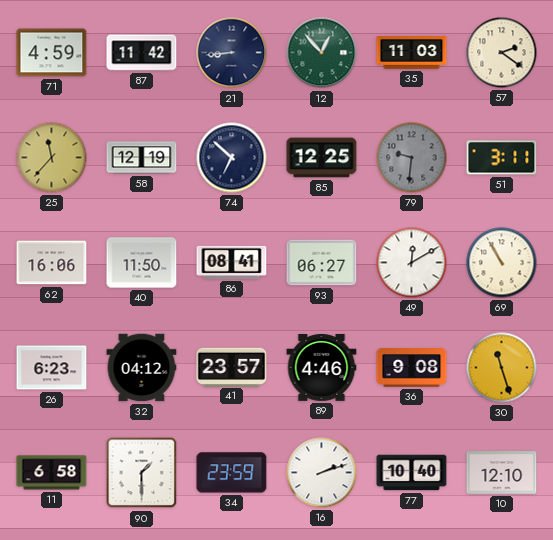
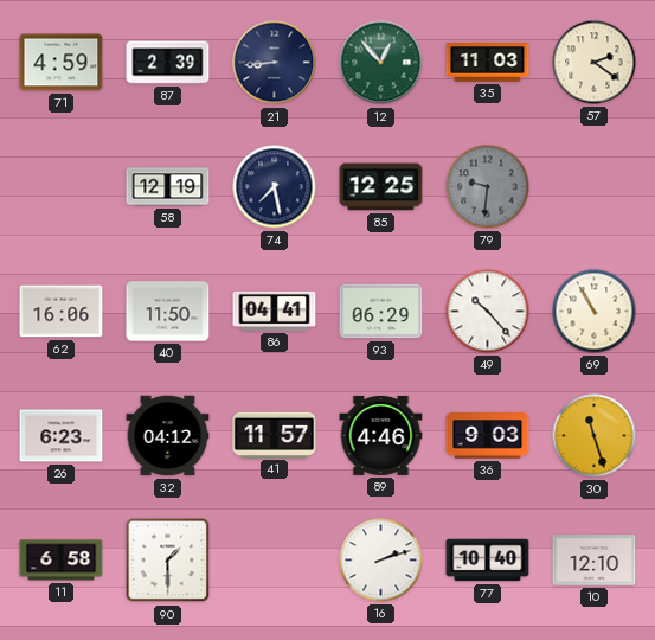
87: 11:42 -> 2:39 (168, 63)
25: 11:37 -> none (52, 158)
74: 6:52 -> 7:28 (275, 187)
51: 3:11 -> none (502, 158)
86: 08:41 -> 04:41 (275, 311)
93: 06:27 -> 06:29 (381, 312)
49: 12:10 -> 10:23 (488, 312)
41: 23:57 -> 11:57 (275, 435)
36: 9:08 -> 9:03 (488, 436)
34: 23:59 -> none (232, 473)
